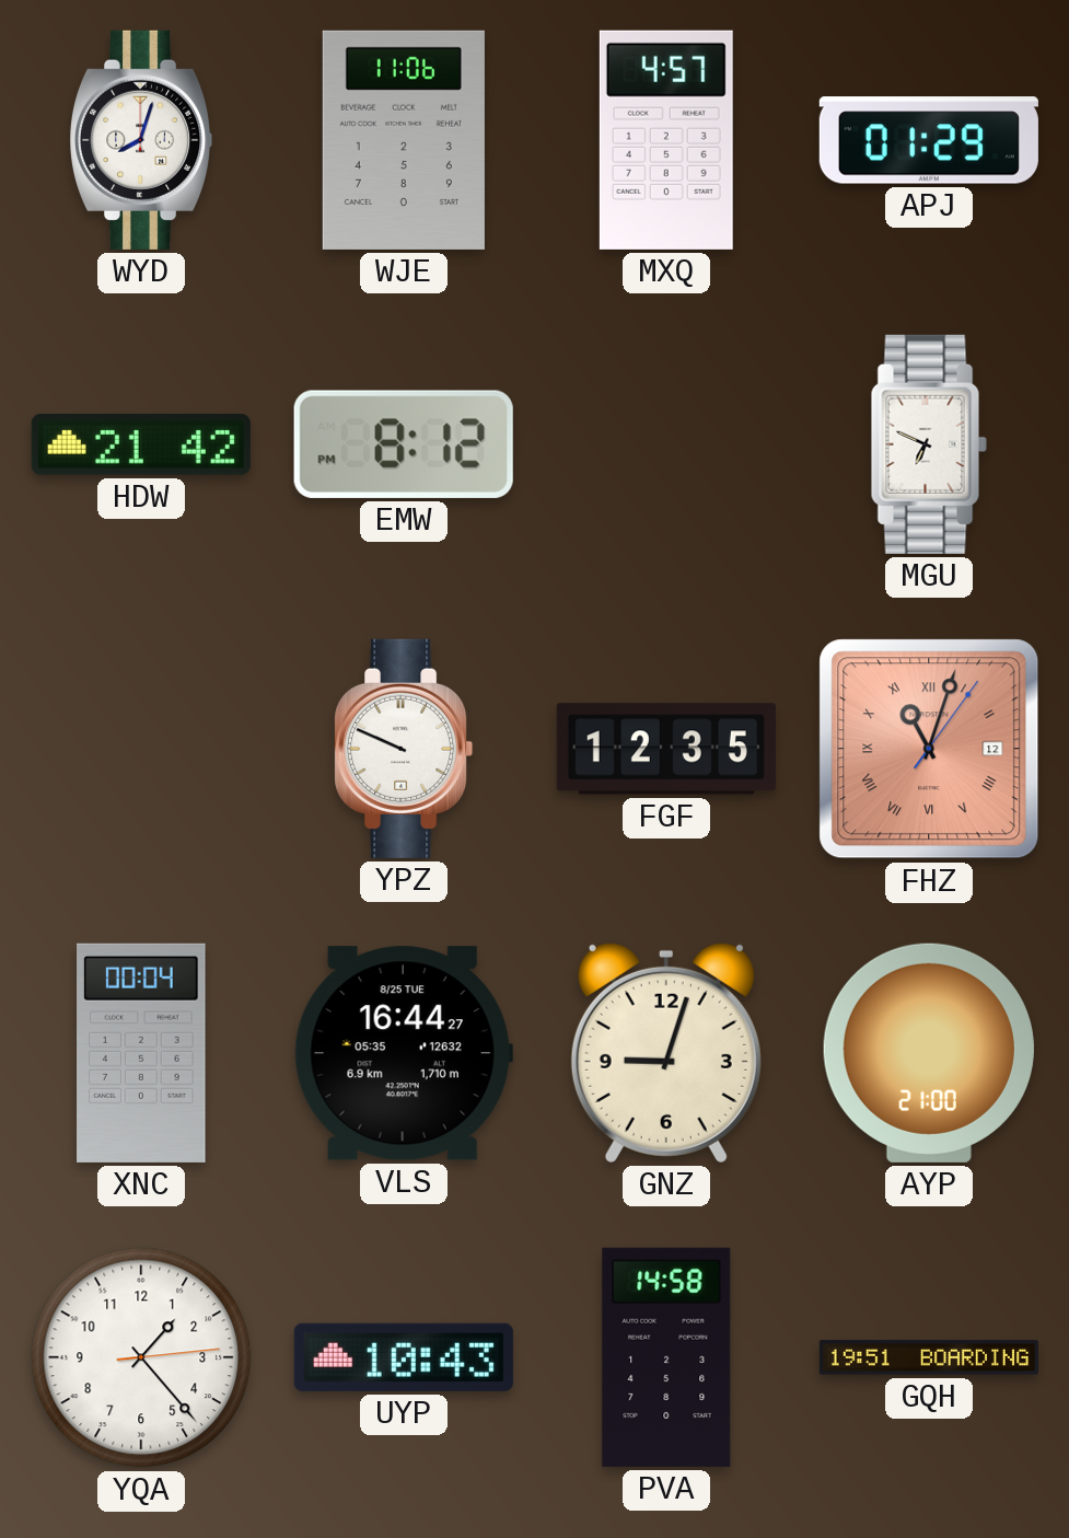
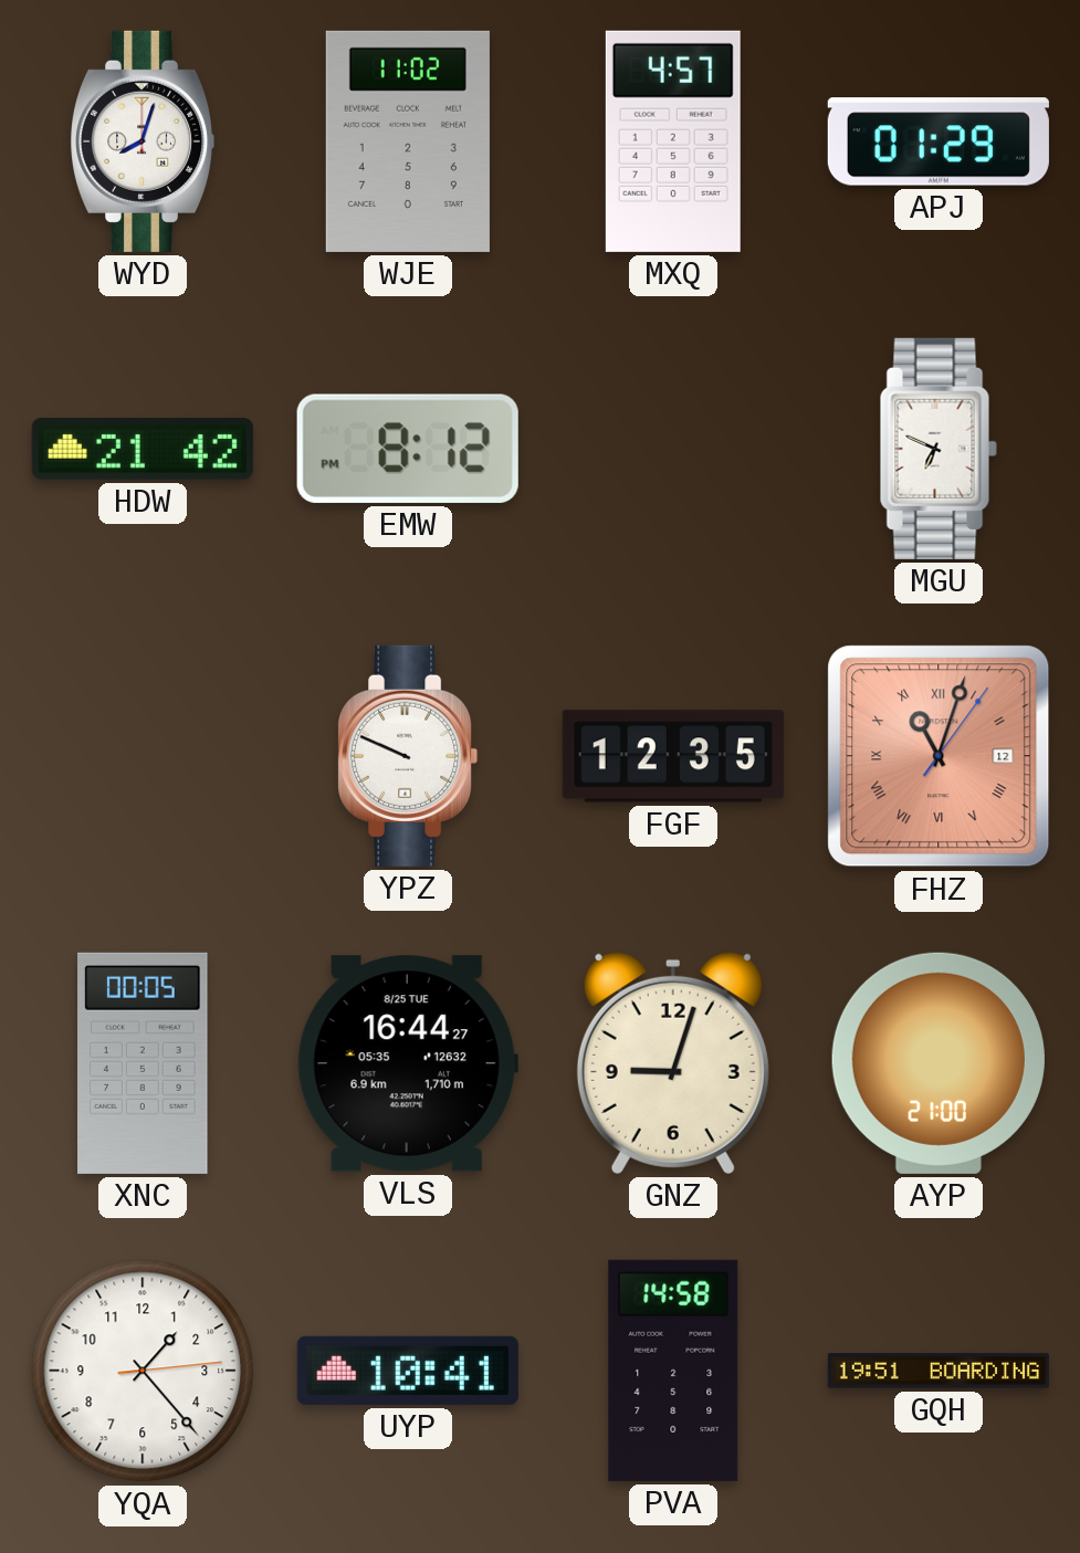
WJE: 11:06 -> 11:02 (408, 141)
XNC: 00:04 -> 00:05 (143, 1063)
UYP: 10:43 -> 10:41 (408, 1371)
